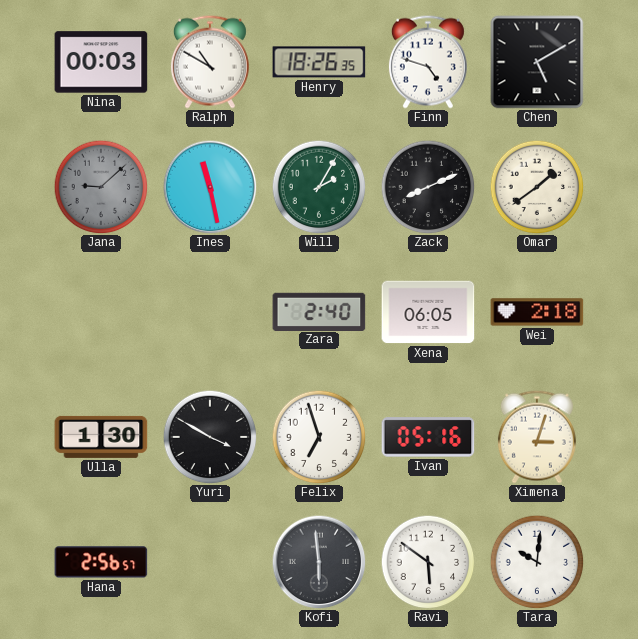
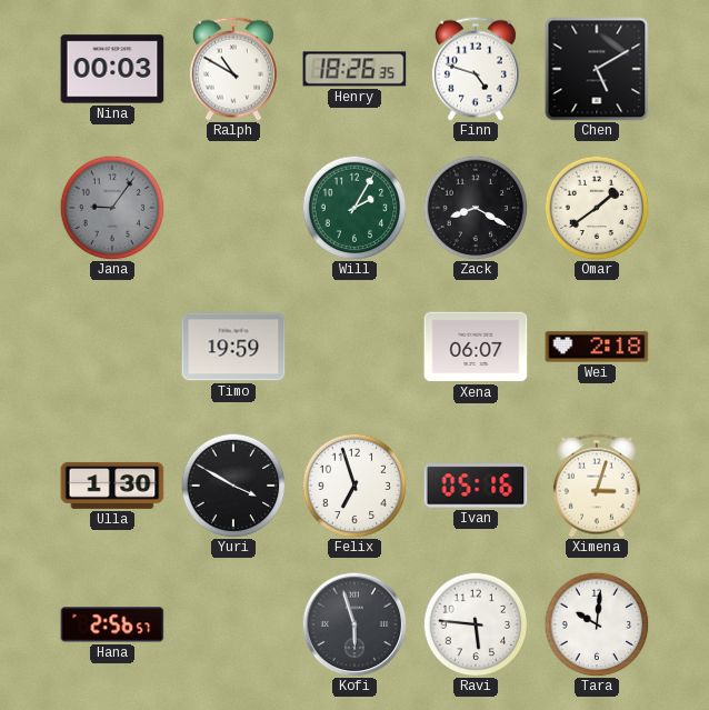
Jana: 9:08 -> 9:06 (112, 208)
Ines: 11:28 -> none (210, 187)
Zack: 8:11 -> 8:20 (476, 208)
Timo: none -> 19:59 (233, 347)
Zara: 2:40 -> none (319, 311)
Xena: 06:05 -> 06:07 (476, 347)
Kofi: 5:59 -> 5:57 (354, 624)
Ravi: 5:51 -> 5:46 (476, 624)
